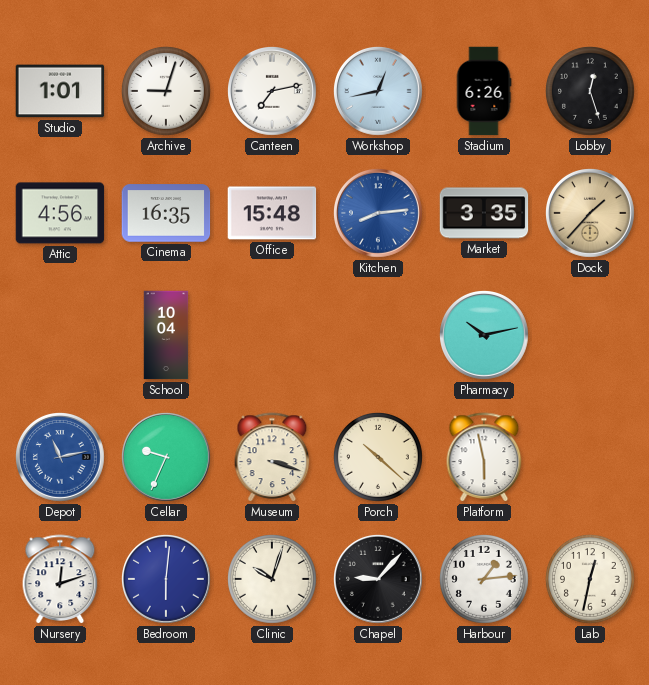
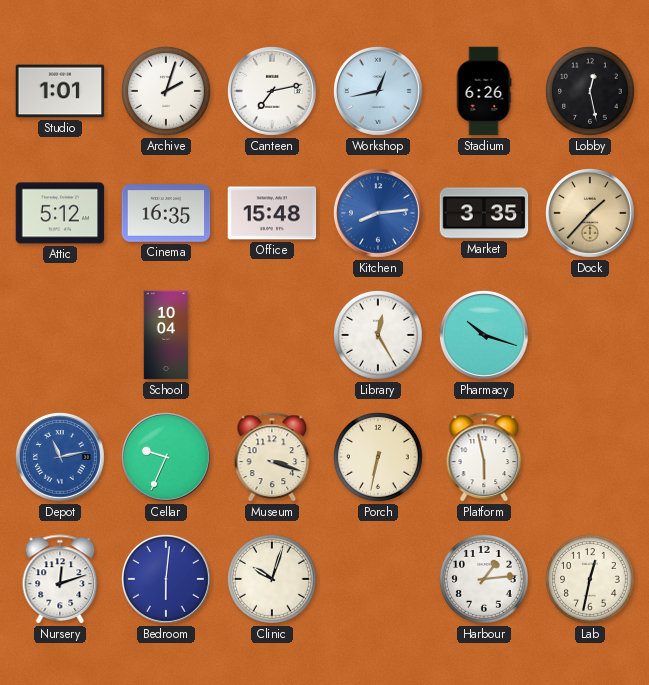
Archive: 9:03 -> 2:03 (167, 92)
Lobby: 12:27 -> 12:28 (591, 92)
Attic: 4:56 -> 5:12 (60, 213)
Library: none -> 12:25 (379, 336)
Pharmacy: 10:13 -> 10:18 (485, 336)
Porch: 10:22 -> 6:32 (379, 458)
Chapel: 9:07 -> none (379, 580)
